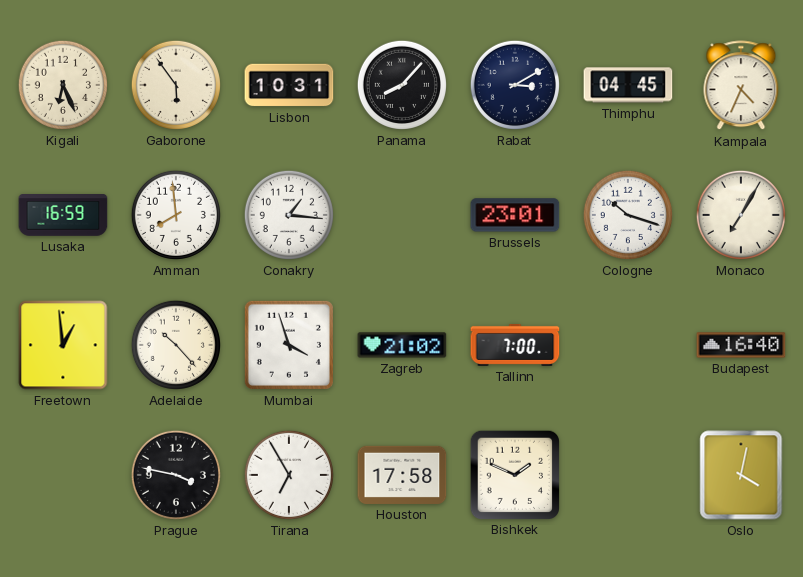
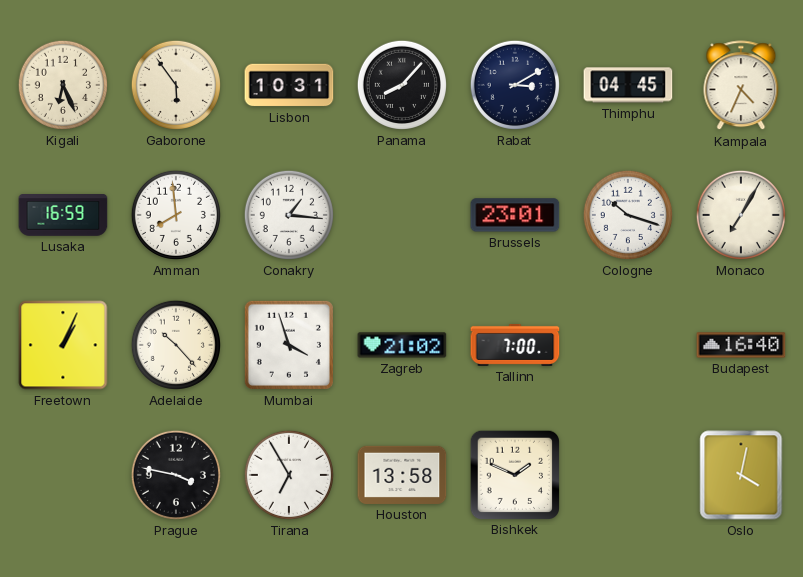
Freetown: 12:59 -> 1:04 (63, 345)
Houston: 17:58 -> 13:58 (402, 475)
